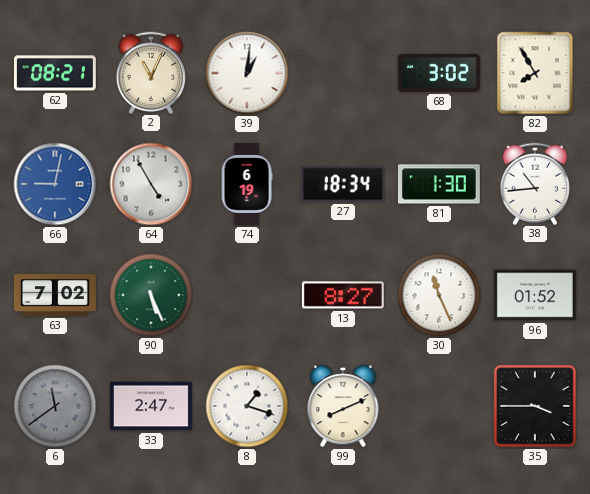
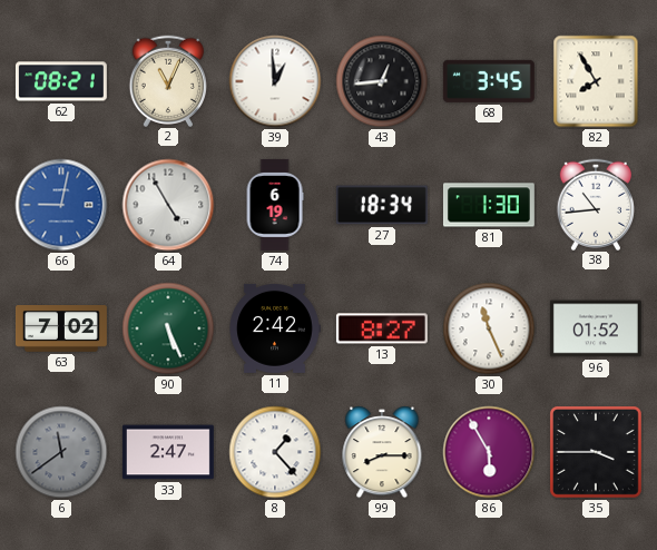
39: 1:01 -> 12:59 (275, 81)
43: none -> 12:44 (382, 81)
68: 3:02 -> 3:45 (489, 81)
11: none -> 2:42 (275, 328)
8: 1:18 -> 1:23 (275, 452)
99: 8:11 -> 8:15 (382, 452)
86: none -> 5:55 (489, 452)
